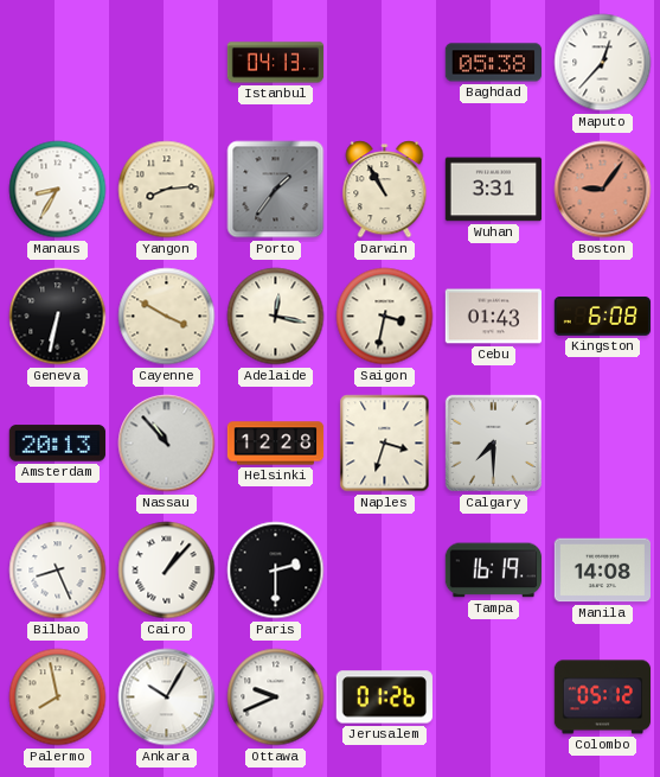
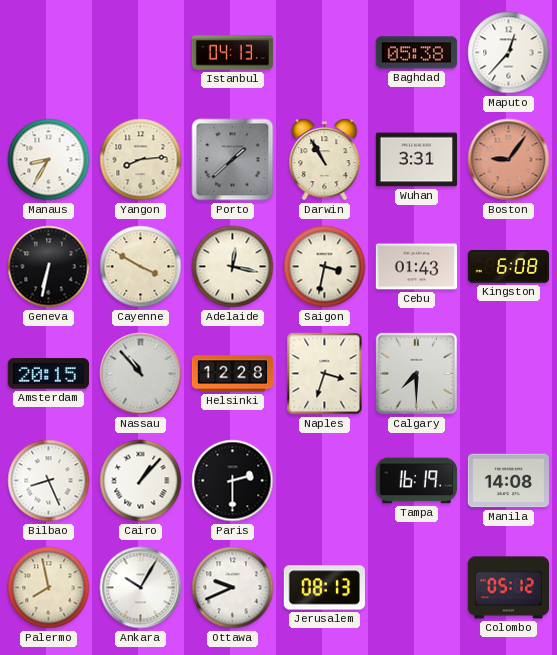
Porto: 1:36 -> 1:38 (233, 160)
Amsterdam: 20:13 -> 20:15 (48, 374)
Jerusalem: 01:26 -> 08:13 (324, 588)
